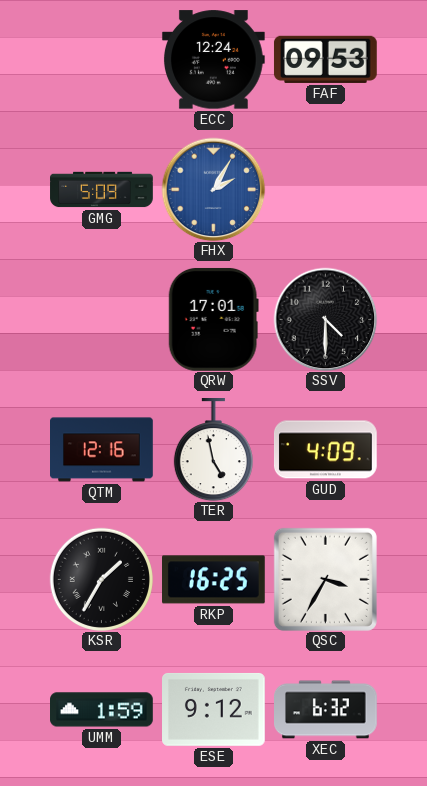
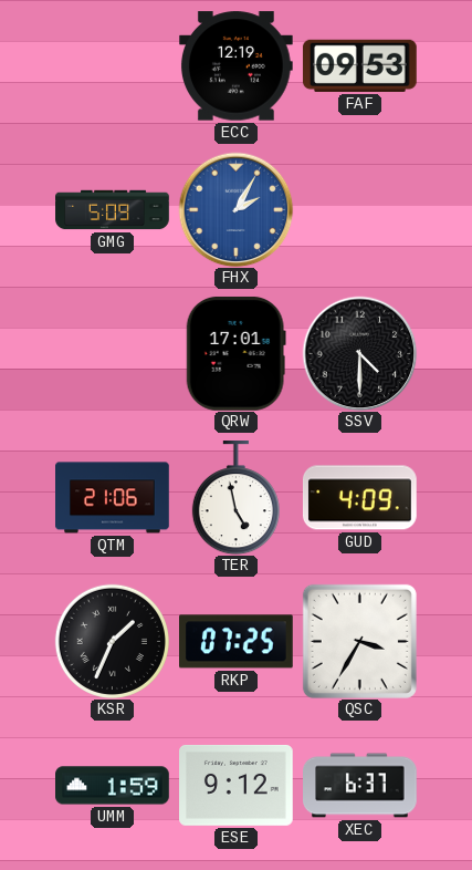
ECC: 12:24 -> 12:19 (235, 66)
QTM: 12:16 -> 21:06 (113, 498)
KSR: 1:35 -> 1:34 (112, 641)
RKP: 16:25 -> 07:25 (237, 642)
XEC: 6:32 -> 6:37 (360, 786)
